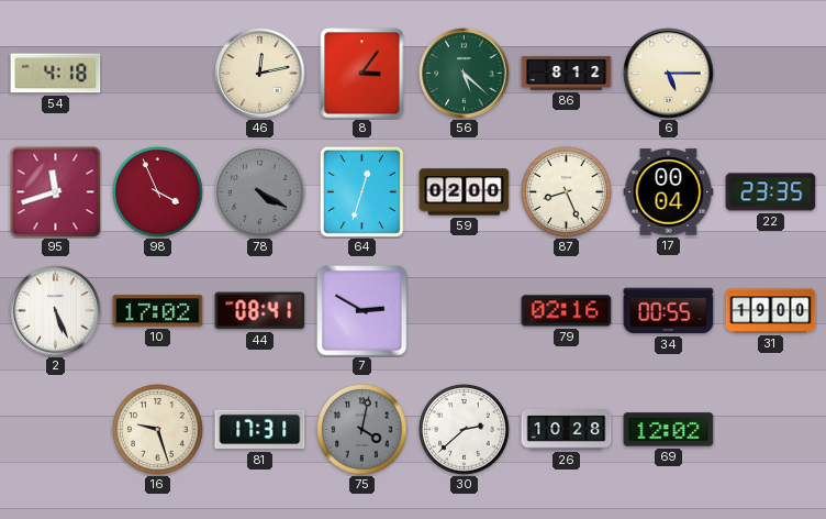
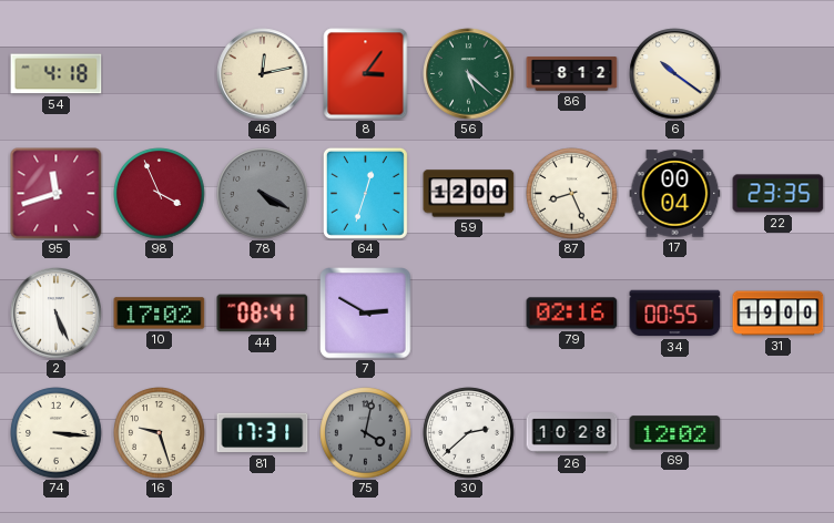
6: 5:15 -> 10:21 (675, 74)
59: 02:00 -> 12:00 (469, 194)
74: none -> 3:16 (57, 433)
